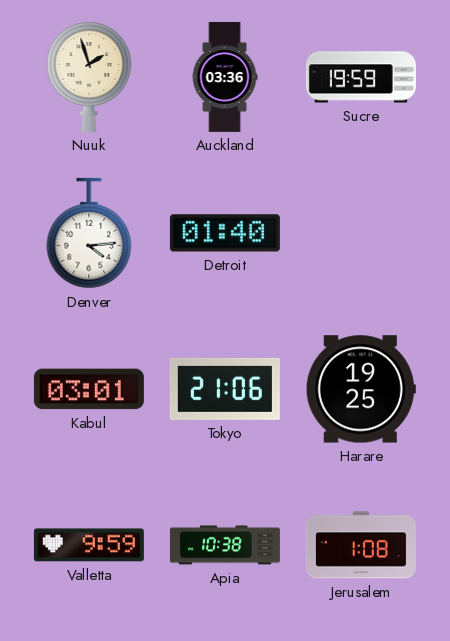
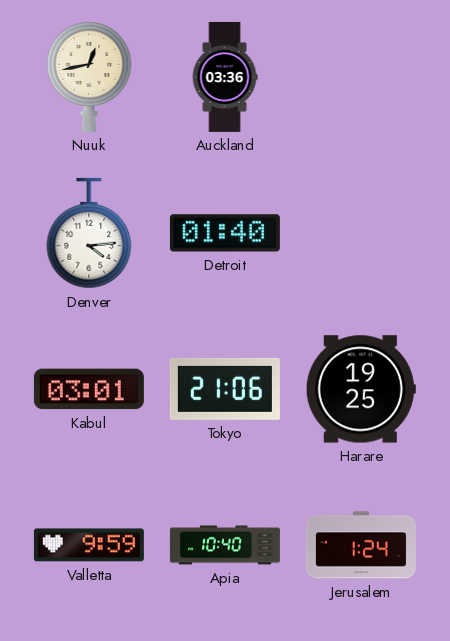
Nuuk: 1:57 -> 12:43 (89, 77)
Sucre: 19:59 -> none (361, 77)
Apia: 10:38 -> 10:40 (225, 545)
Jerusalem: 1:08 -> 1:24 (361, 545)
